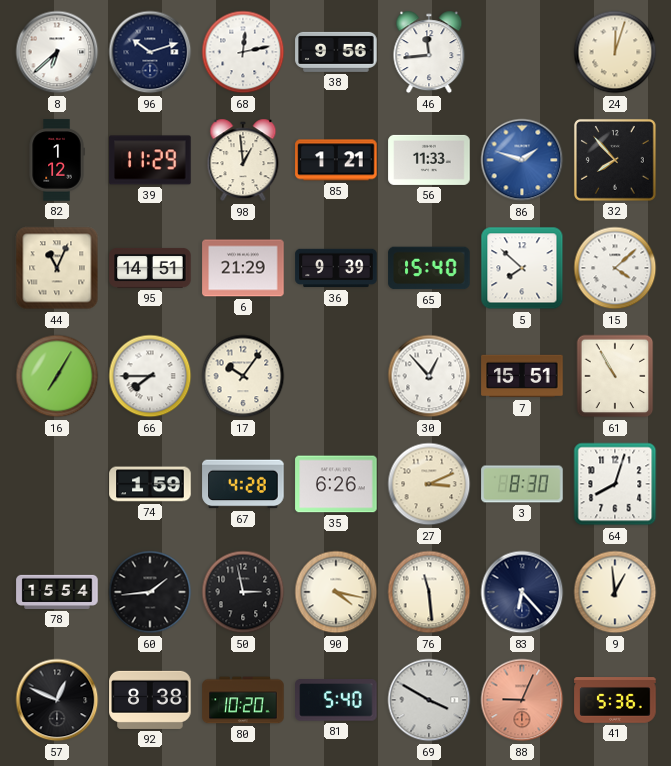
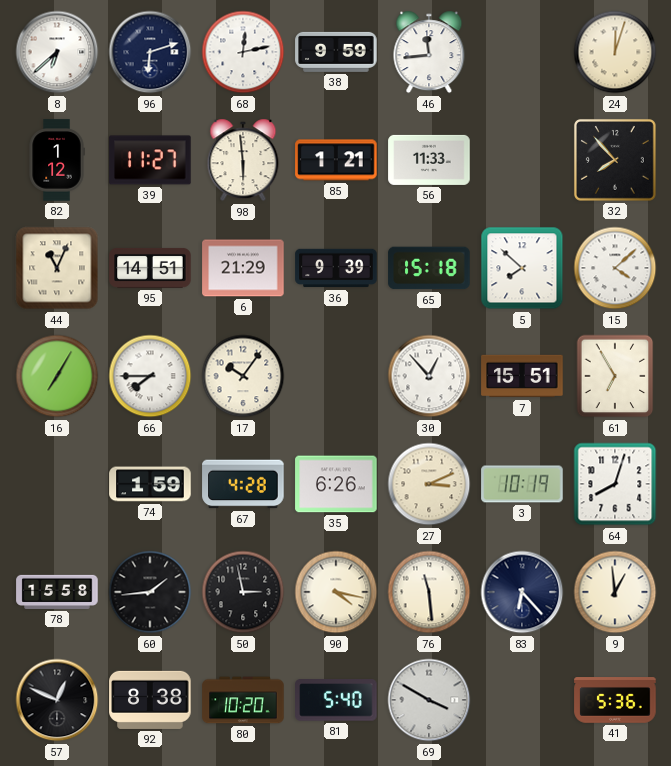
96: 10:12 -> 6:12 (150, 52)
38: 9:56 -> 9:59 (336, 52)
39: 11:29 -> 11:27 (150, 160)
98: 12:59 -> 5:59 (243, 160)
86: 1:48 -> none (522, 160)
65: 15:40 -> 15:18 (429, 268)
61: 10:55 -> 6:55 (615, 376)
3: 8:30 -> 10:19 (522, 484)
78: 15:54 -> 15:58 (57, 592)
88: 9:04 -> none (522, 700)
